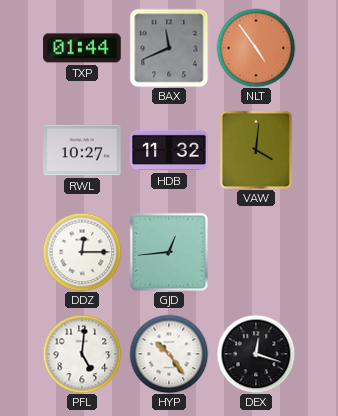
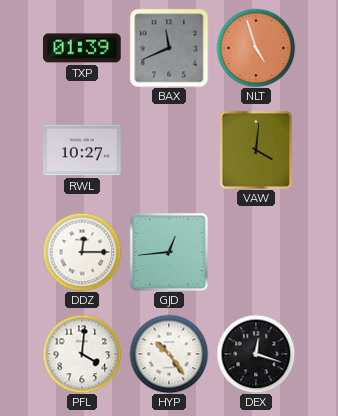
TXP: 01:44 -> 01:39 (82, 48)
NLT: 4:54 -> 4:57 (256, 48)
HDB: 11:32 -> none (169, 150)
PFL: 5:01 -> 4:01 (82, 354)
